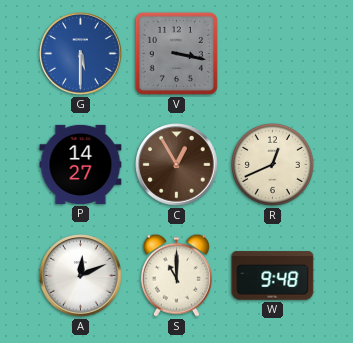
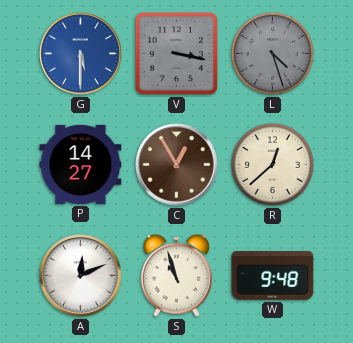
L: none -> 4:27 (273, 54)
R: 12:41 -> 12:38 (273, 165)
S: 11:00 -> 10:57 (176, 275)
